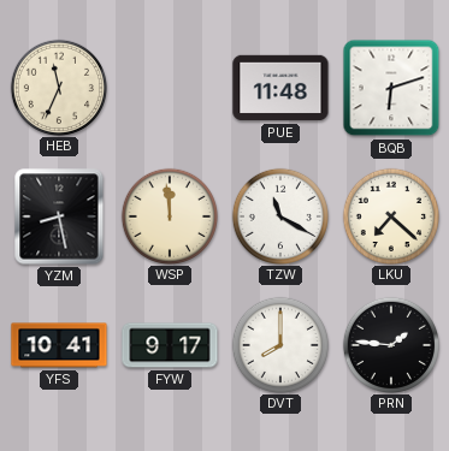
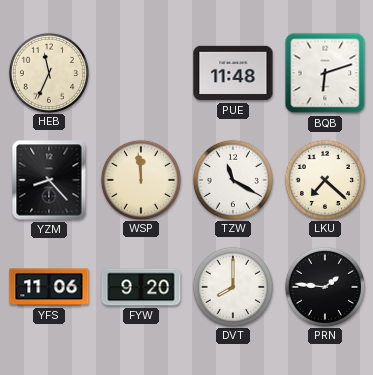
YZM: 8:28 -> 8:23 (49, 180)
YFS: 10:41 -> 11:06 (49, 287)
FYW: 9:17 -> 9:20 (141, 287)
